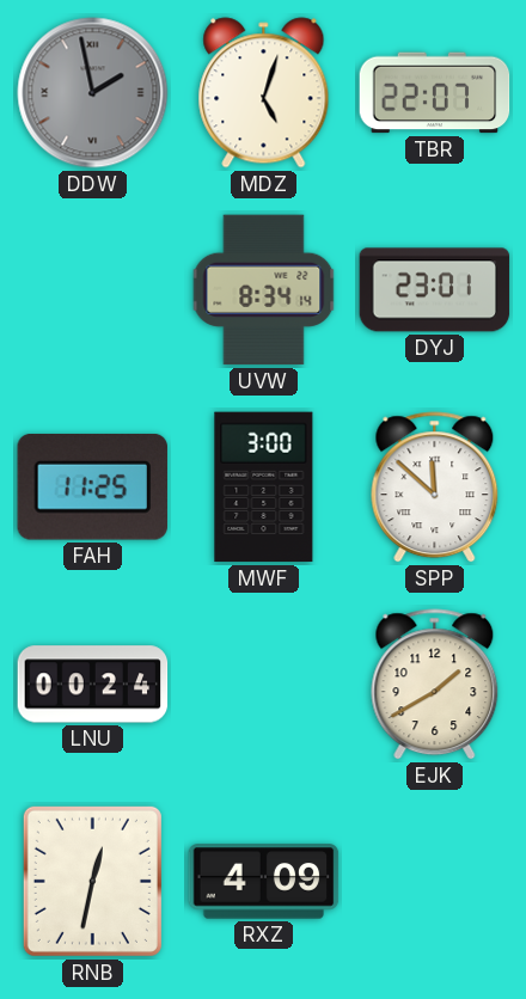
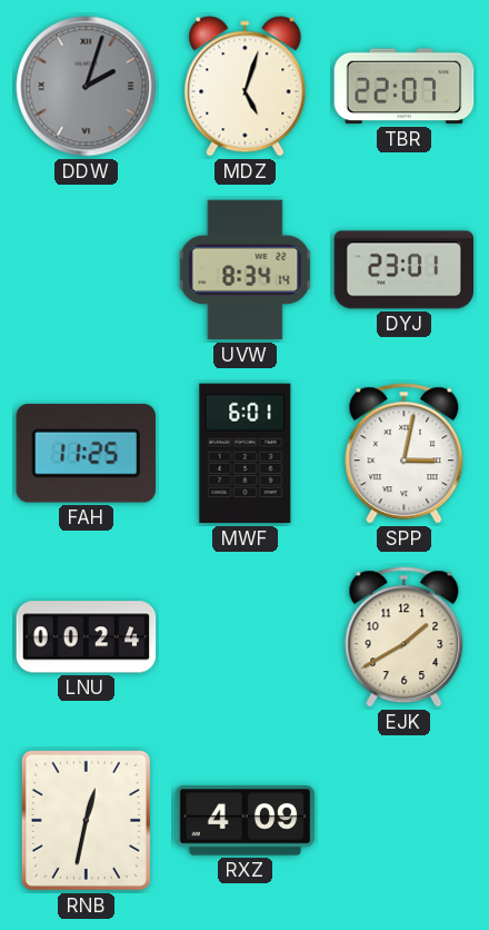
DDW: 1:58 -> 2:03 (87, 87)
MWF: 3:00 -> 6:01 (246, 454)
SPP: 11:52 -> 3:02 (405, 454)
